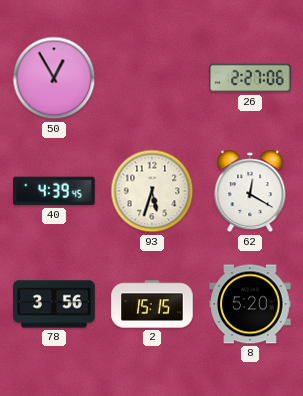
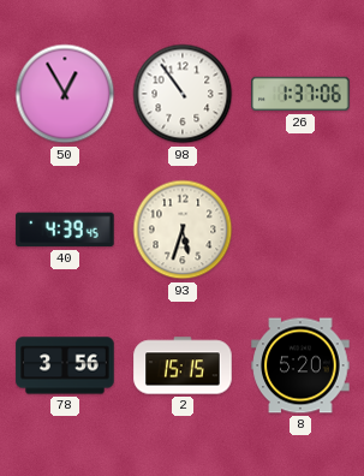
98: none -> 10:54 (183, 94)
26: 2:27 -> 1:37 (300, 94)
62: 12:20 -> none (250, 191)
